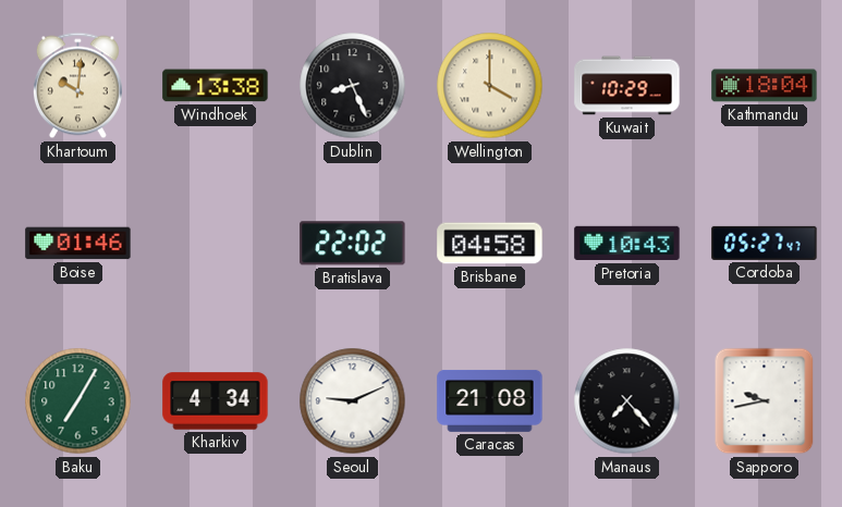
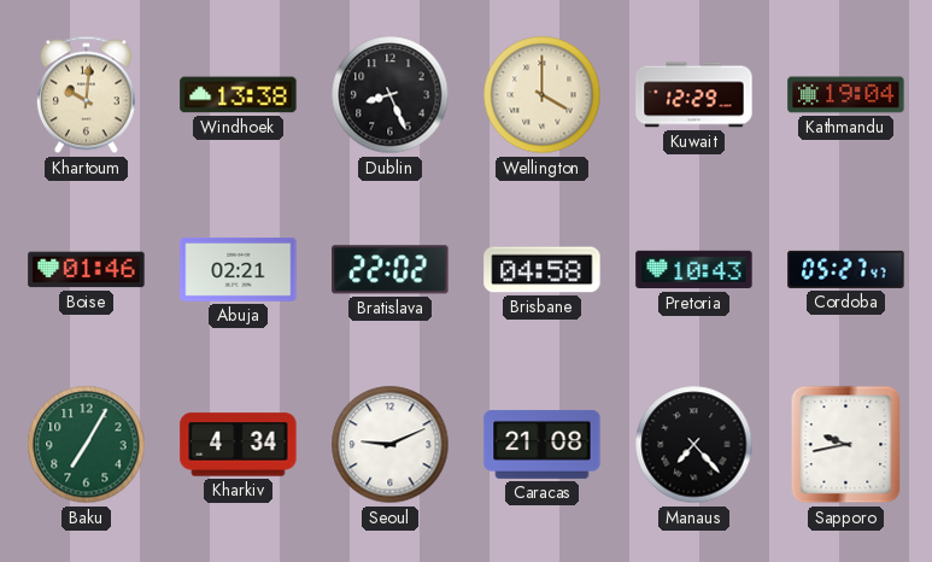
Kuwait: 10:29 -> 12:29 (694, 95)
Kathmandu: 18:04 -> 19:04 (846, 95)
Abuja: none -> 02:21 (239, 269)
